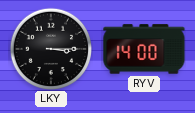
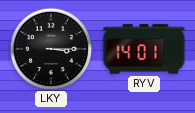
RYV: 14:00 -> 14:01 (144, 49)
